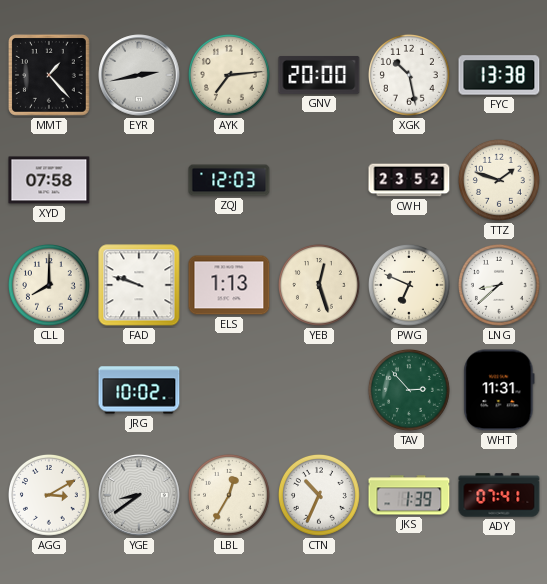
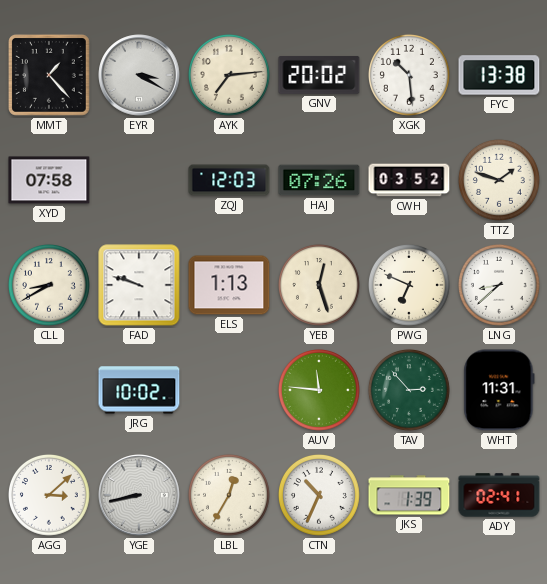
EYR: 2:43 -> 3:20 (139, 75)
GNV: 20:00 -> 20:02 (319, 75)
XGK: 10:28 -> 10:29 (409, 75)
HAJ: none -> 07:26 (319, 180)
CWH: 23:52 -> 03:52 (409, 180)
CLL: 8:00 -> 8:40 (49, 285)
AUV: none -> 11:46 (319, 390)
AGG: 3:10 -> 3:08 (49, 495)
YGE: 8:39 -> 8:43 (139, 495)
ADY: 07:41 -> 02:41 (499, 495)
